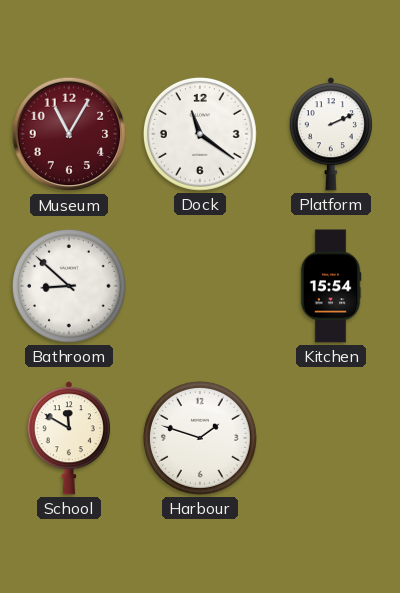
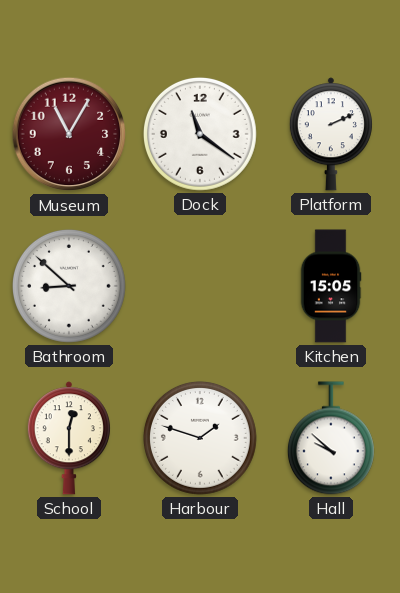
Kitchen: 15:54 -> 15:05 (331, 286)
School: 11:50 -> 12:30 (69, 438)
Hall: none -> 9:52 (331, 438)
